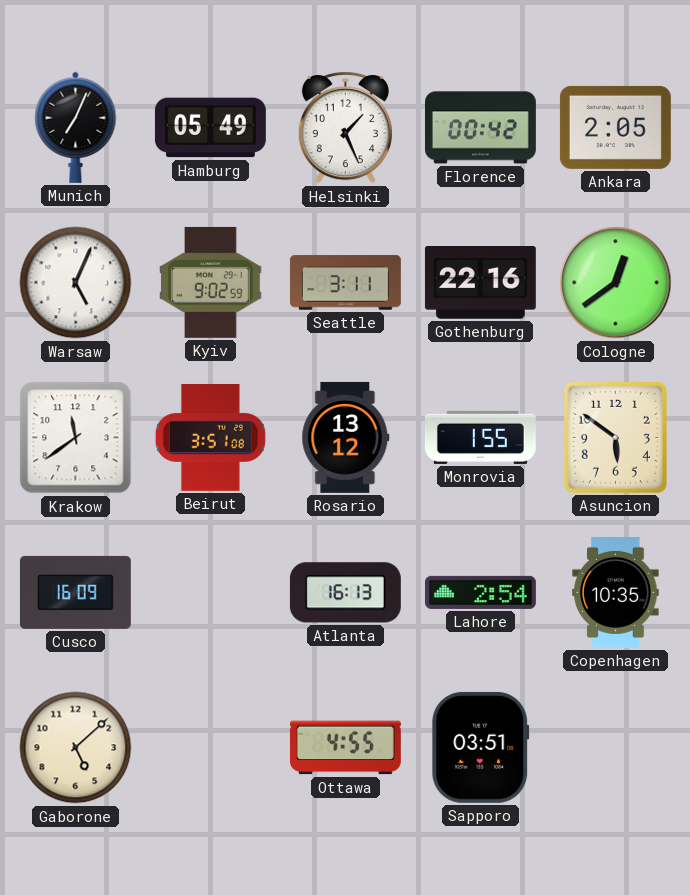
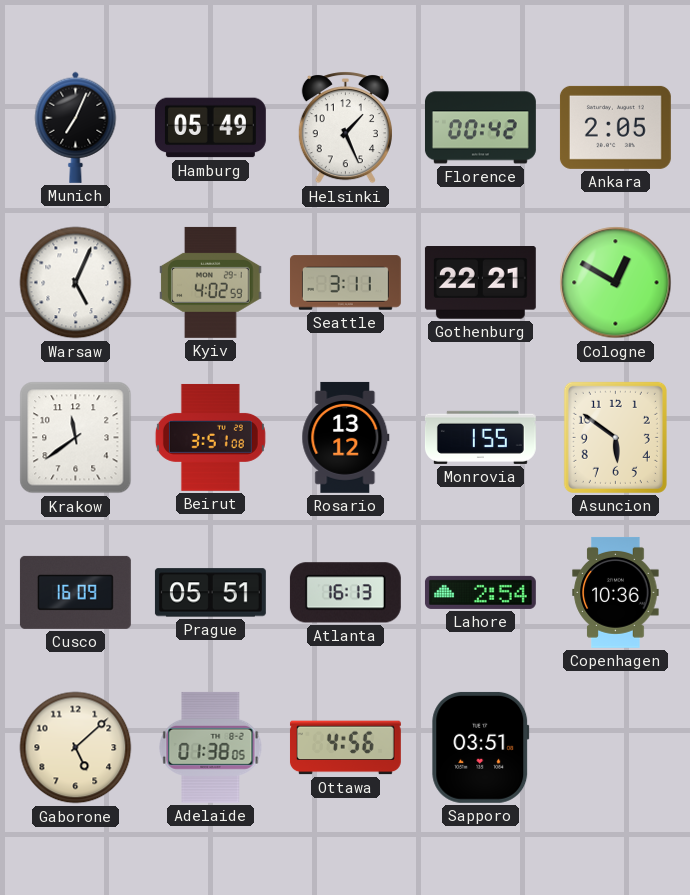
Kyiv: 9:02 -> 4:02 (211, 282)
Gothenburg: 22:16 -> 22:21 (480, 283)
Cologne: 12:39 -> 12:50 (616, 283)
Prague: none -> 05:51 (210, 593)
Copenhagen: 10:35 -> 10:36 (616, 592)
Adelaide: none -> 01:38 (211, 747)
Ottawa: 4:55 -> 4:56 (345, 748)
